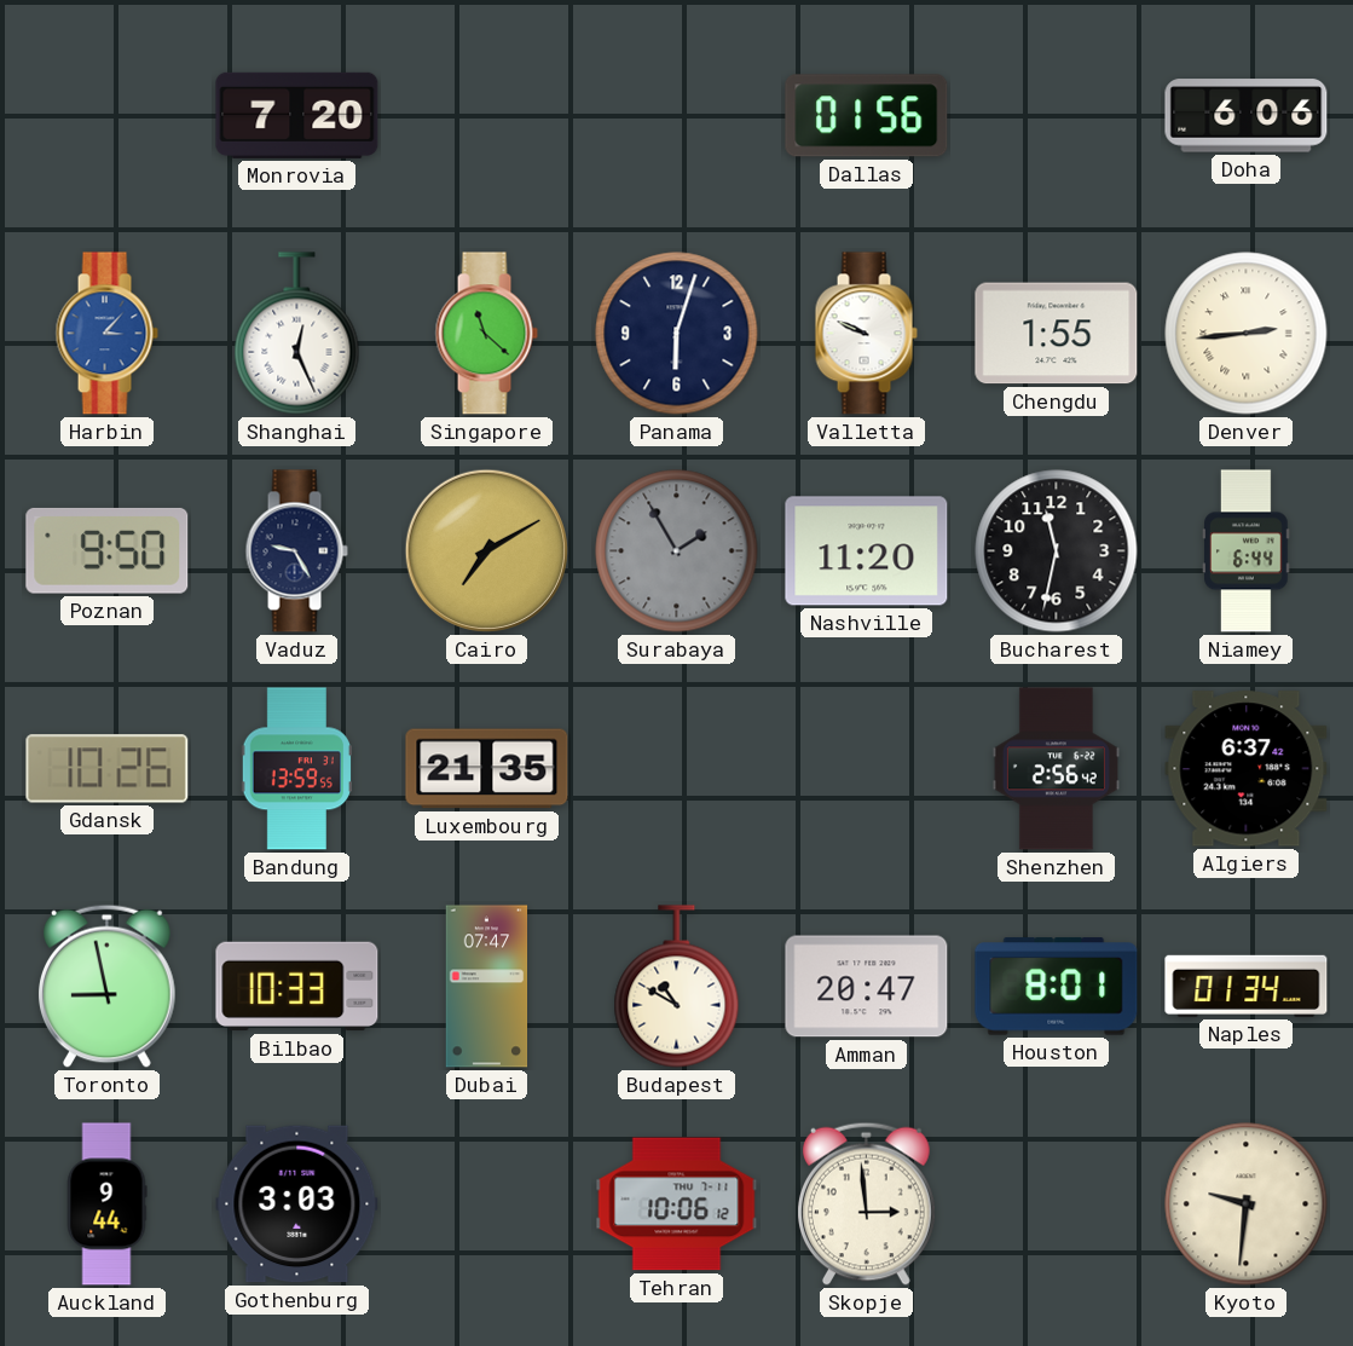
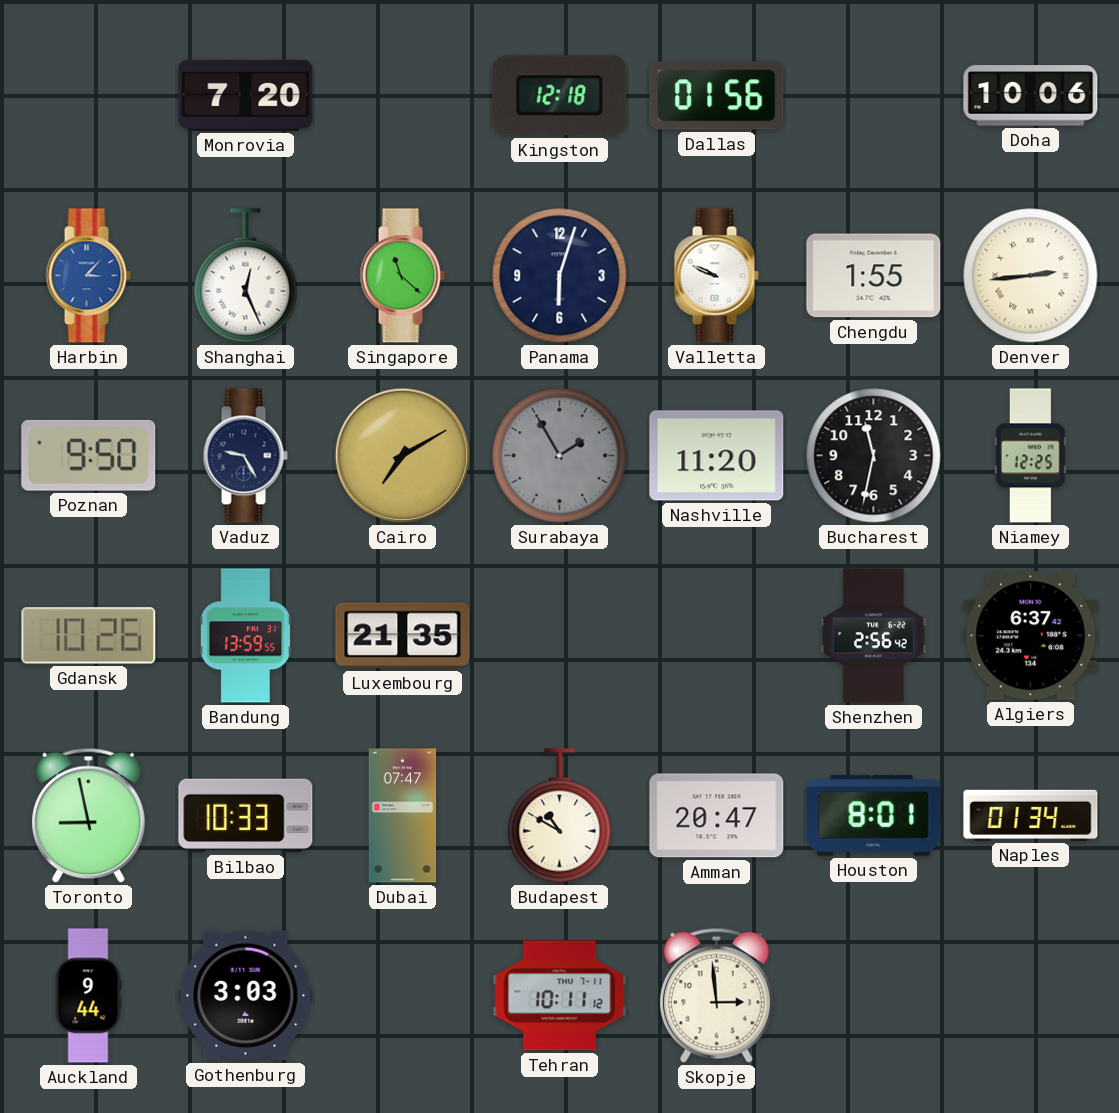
Kingston: none -> 12:18 (560, 96)
Doha: 6:06 -> 10:06 (1031, 96)
Niamey: 6:44 -> 12:25 (1031, 456)
Tehran: 10:06 -> 10:11 (560, 996)
Kyoto: 9:31 -> none (1247, 1205)
